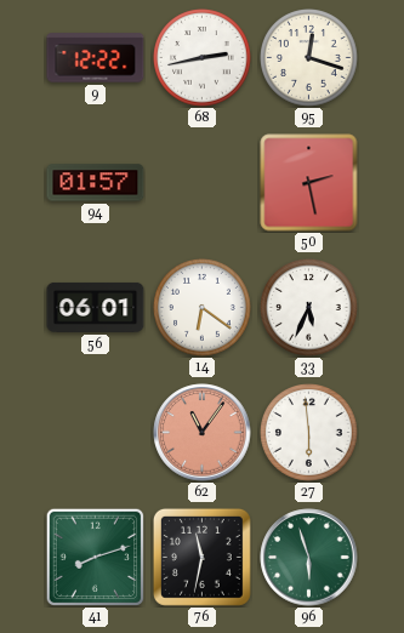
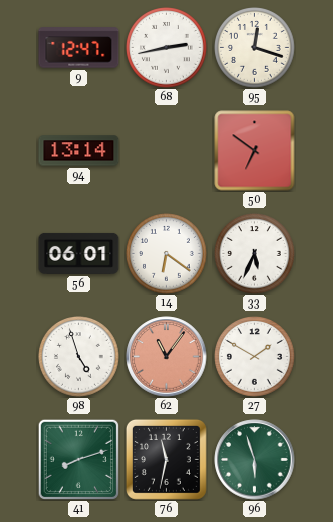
9: 12:22 -> 12:47 (79, 48)
94: 01:57 -> 13:14 (79, 151)
50: 2:28 -> 6:51 (255, 151)
98: none -> 4:57 (79, 357)
27: 5:59 -> 1:50 (255, 357)
